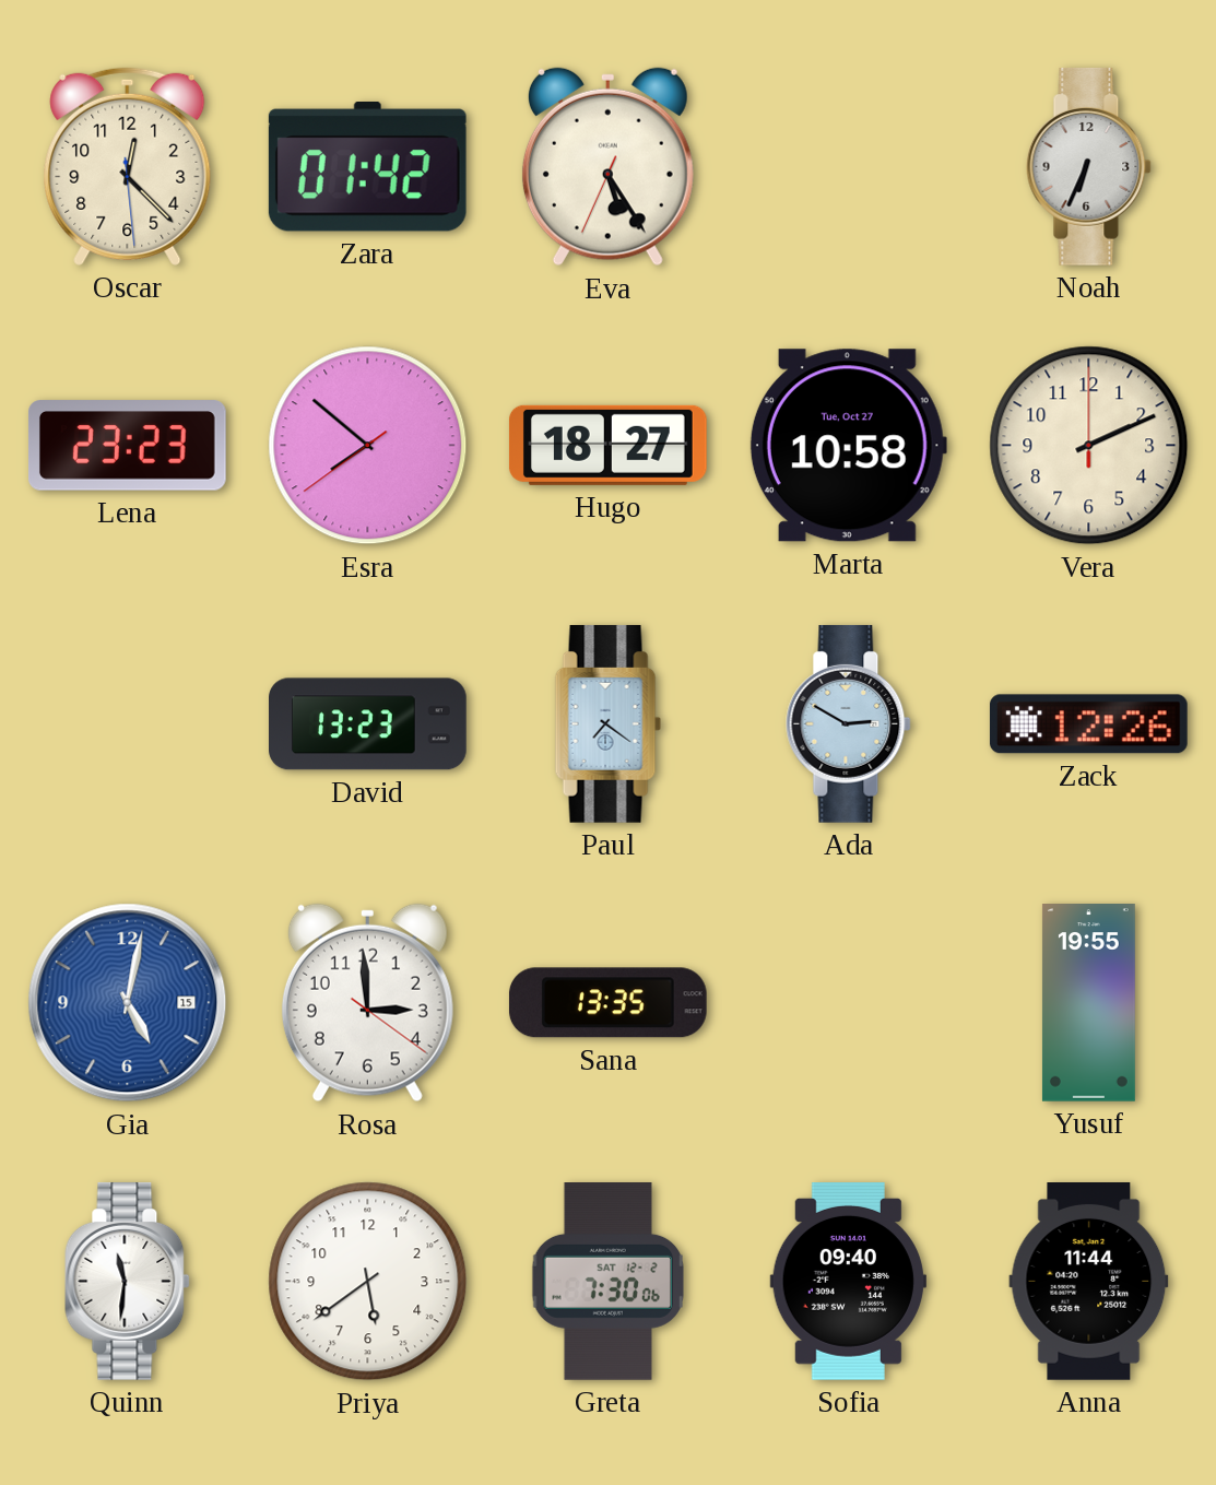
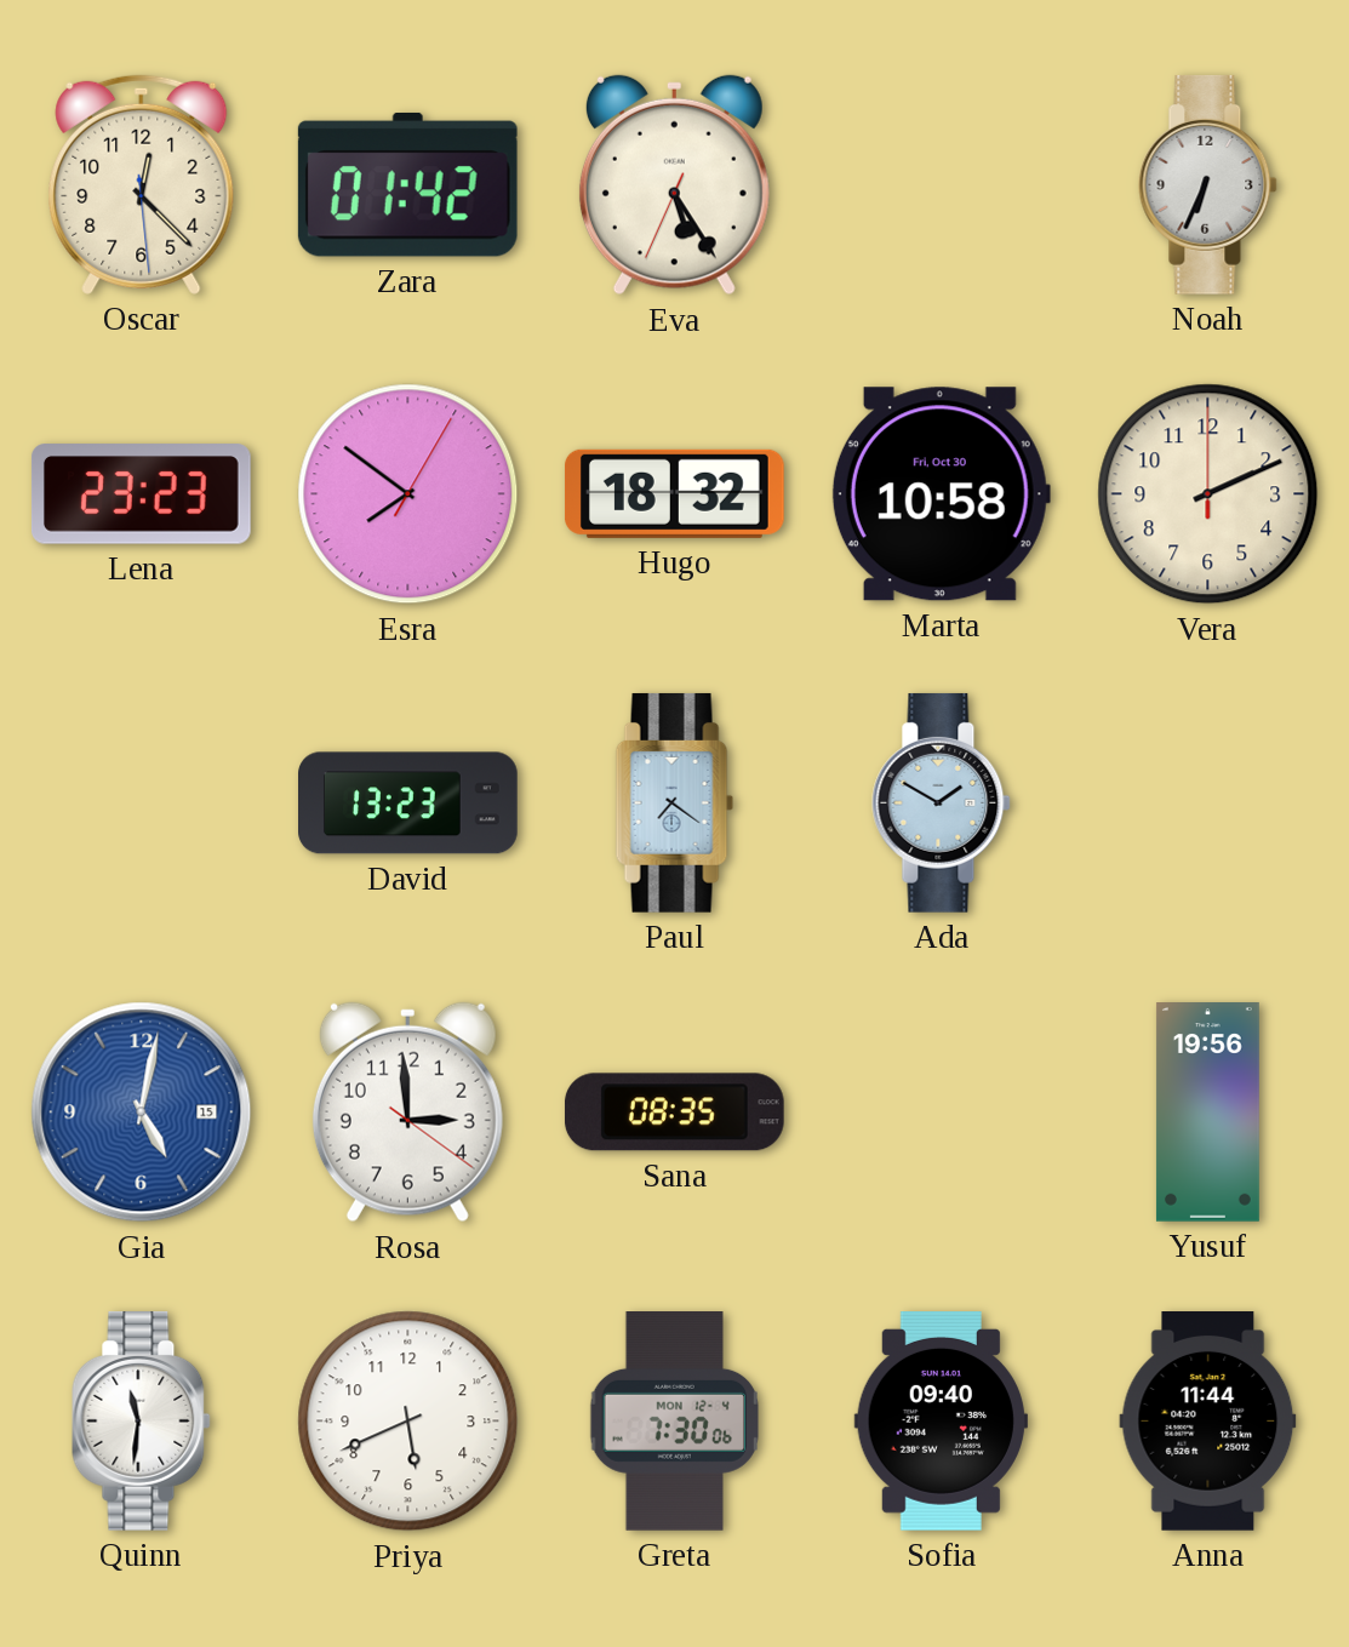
Esra: 7:51:39 -> 7:51:05 (408, 494)
Hugo: 18:27 -> 18:32 (674, 493)
Marta date: Tue, Oct 27 -> Fri, Oct 30 (941, 494)
Ada: 2:50 -> 1:50 (942, 802)
Zack: 12:26 -> none (1088, 724)
Sana: 13:35 -> 08:35 (674, 1113)
Yusuf: 19:55 -> 19:56 (1207, 1113)
Priya: 5:39 -> 5:41 (408, 1422)
Greta date: SAT 12-2 -> MON 12-4 (674, 1422)
